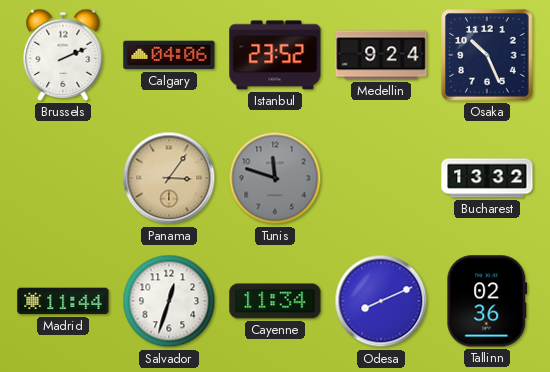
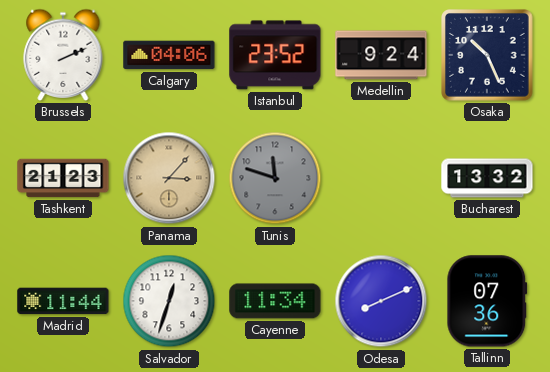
Tashkent: none -> 21:23 (63, 178)
Panama: 3:06 -> 3:07 (169, 178)
Tallinn: 02:36 -> 07:36 (487, 301)
